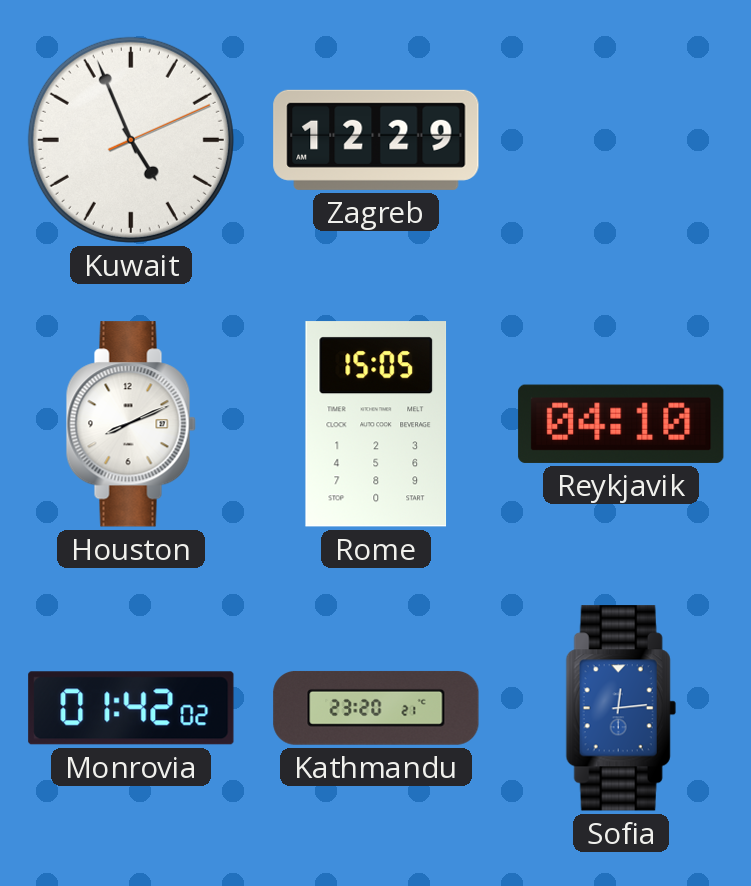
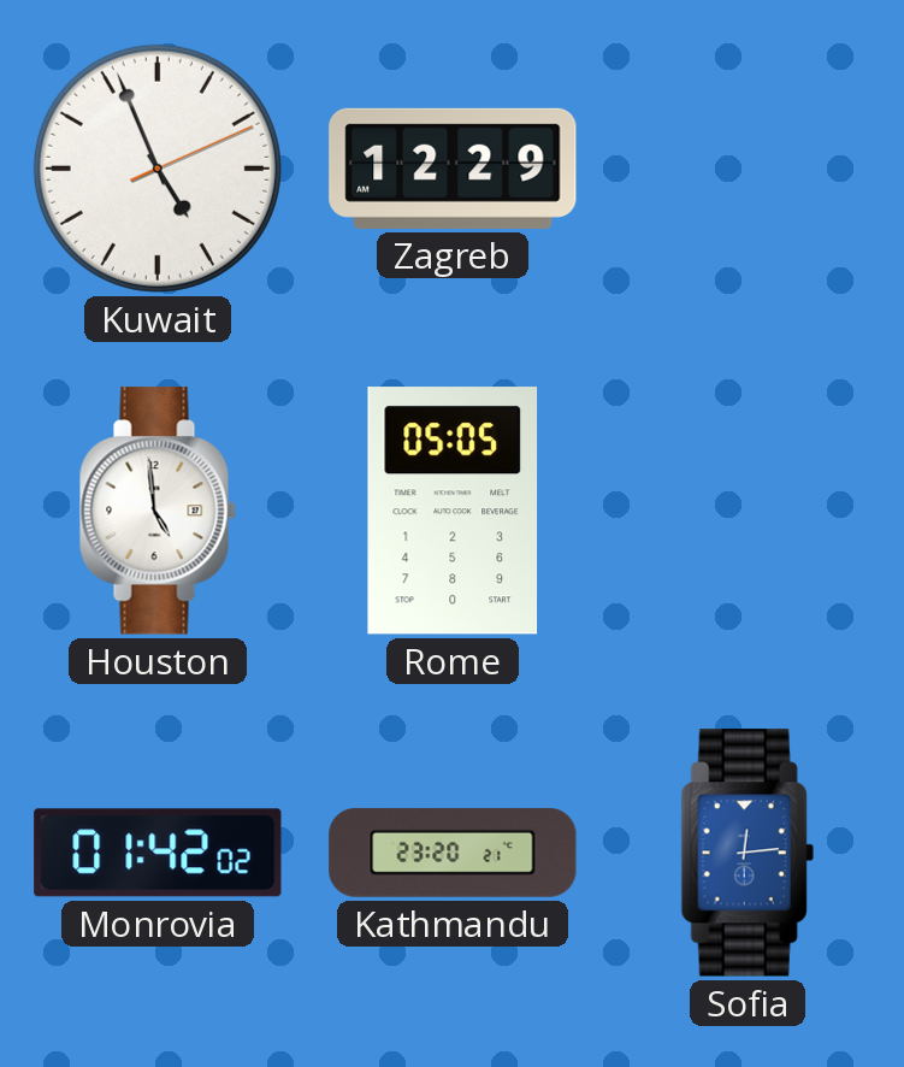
Houston: 8:11 -> 4:59 (158, 511)
Rome: 15:05 -> 05:05 (453, 511)
Reykjavik: 04:10 -> none (621, 424)
